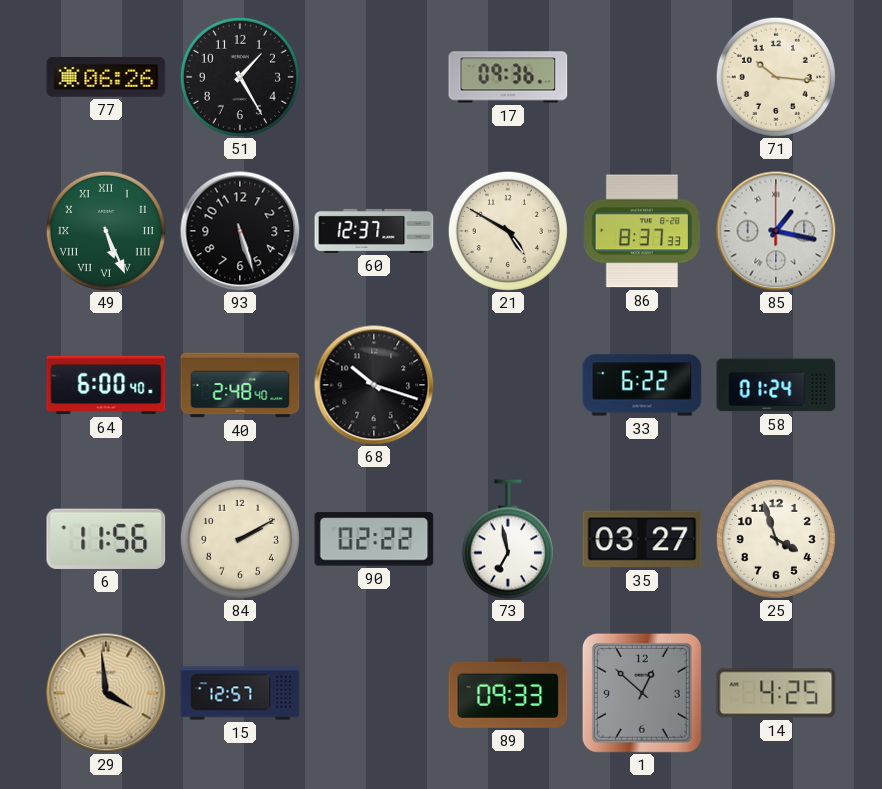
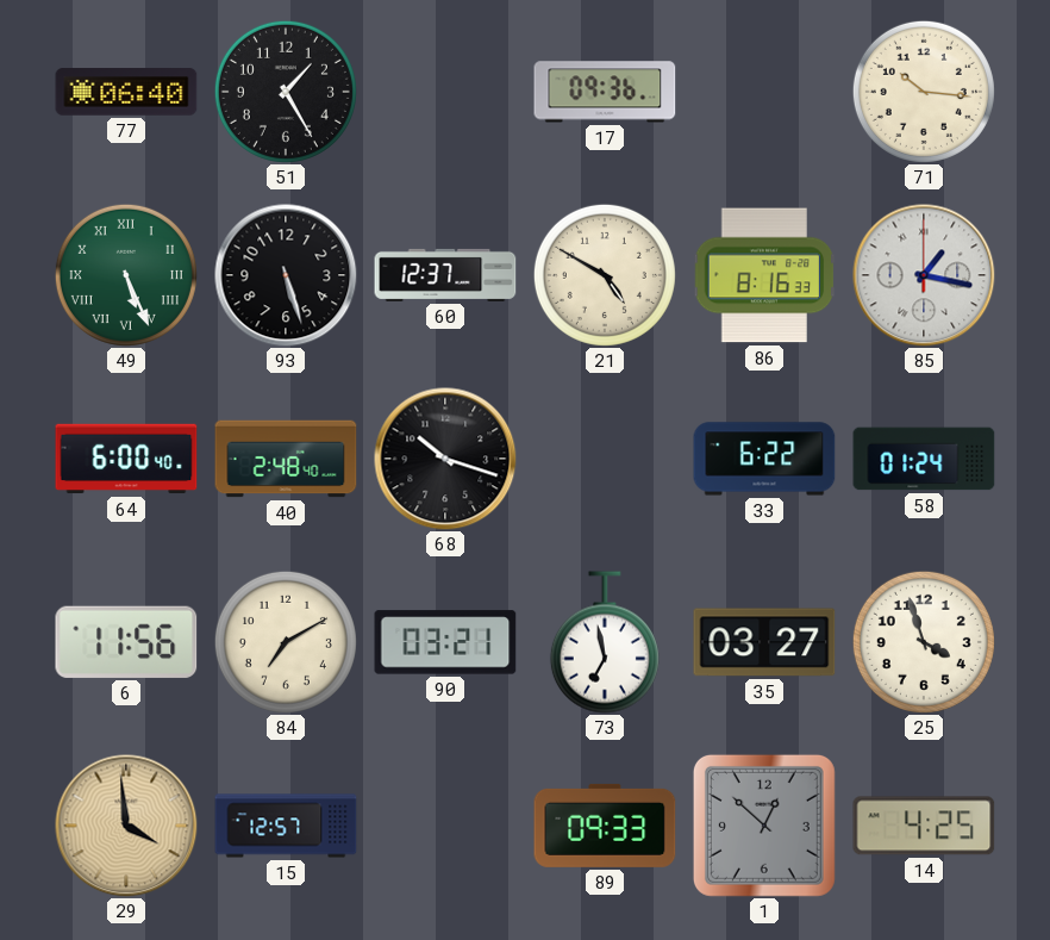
77: 06:26 -> 06:40 (126, 92)
86: 8:37 -> 8:16 (764, 275)
84: 2:10 -> 7:10 (286, 642)
90: 02:22 -> 03:21 (445, 642)
